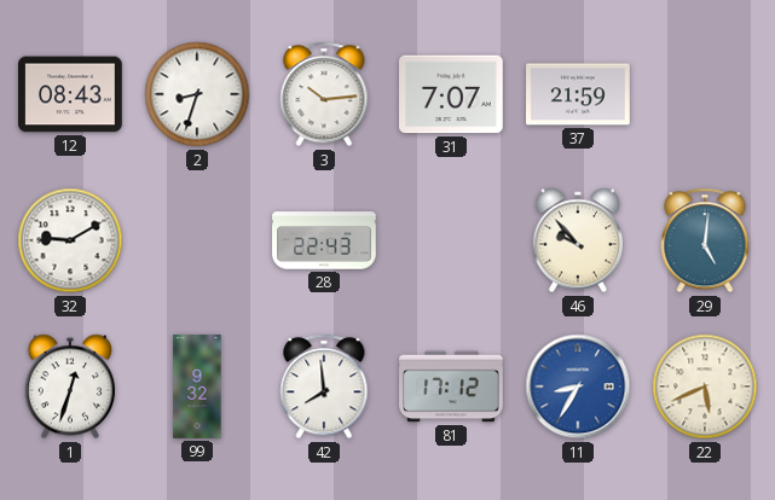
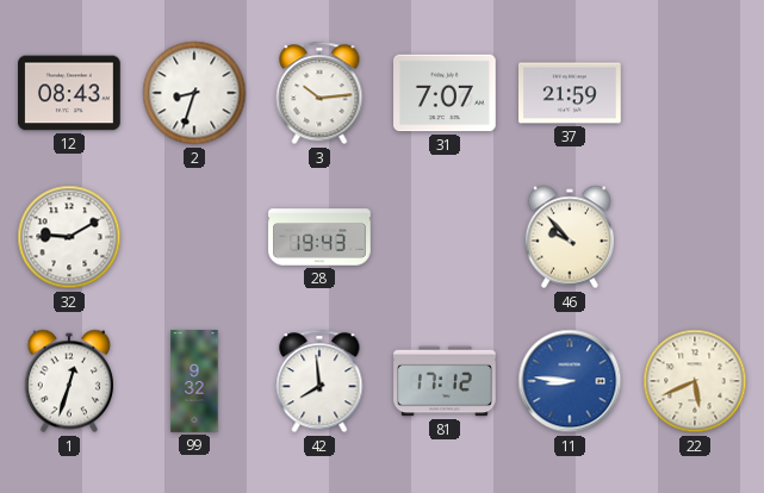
28: 22:43 -> 19:43 (319, 237)
29: 5:01 -> none (705, 240)
11: 8:35 -> 8:46 (570, 381)
